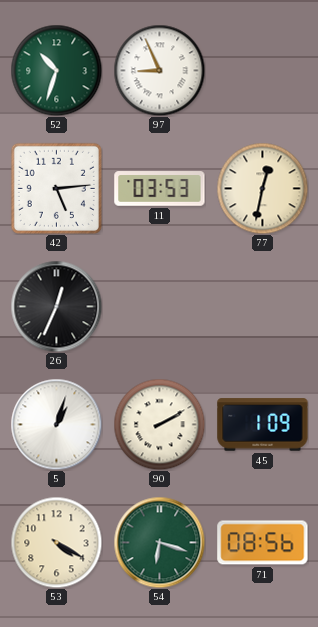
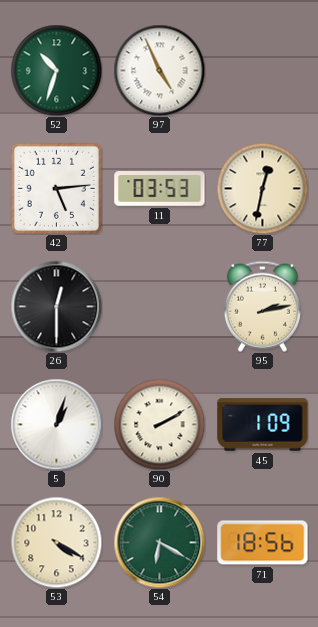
97: 8:56 -> 4:56 (159, 70)
26: 12:34 -> 12:30 (56, 306)
95: none -> 2:13 (262, 306)
54: 6:18 -> 6:20 (159, 542)
71: 08:56 -> 18:56 (263, 543)
